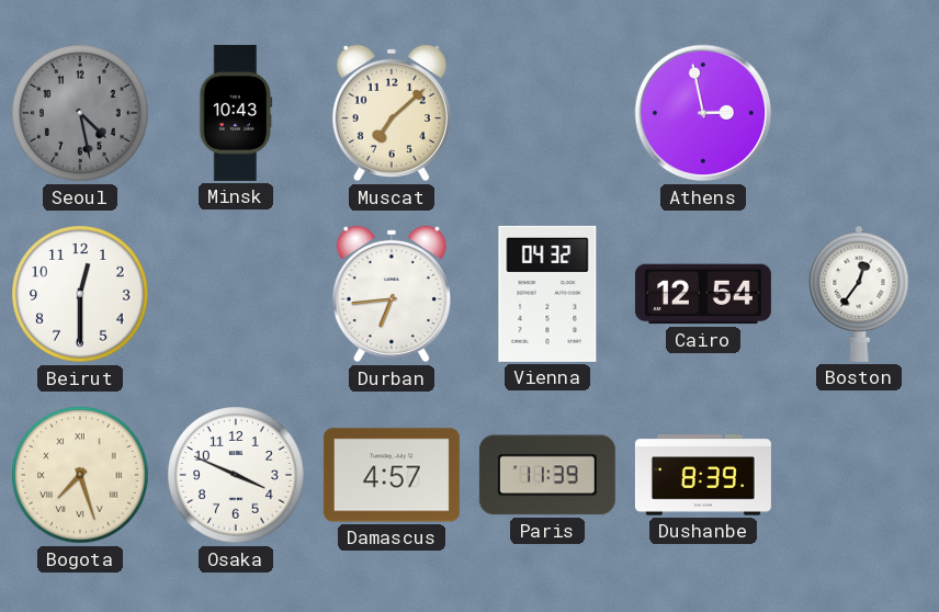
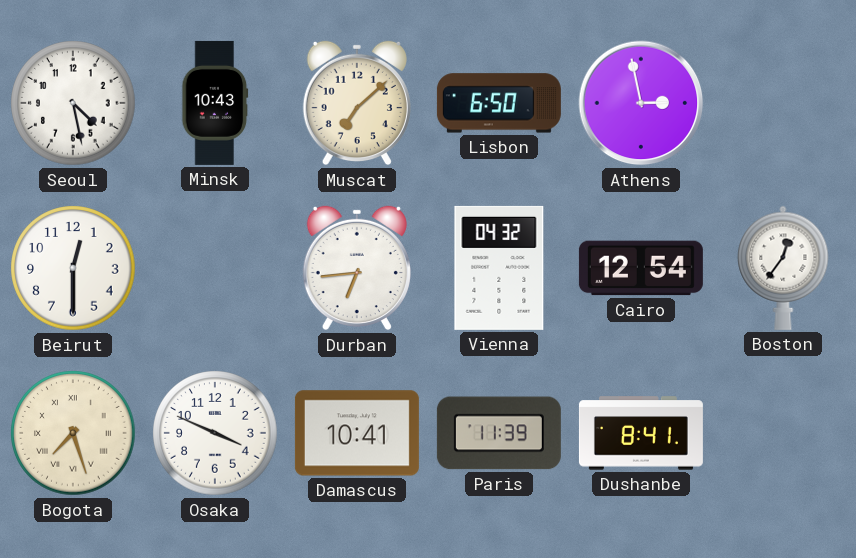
Seoul dial: grey -> white (73, 103)
Lisbon: none -> 6:50 (499, 103)
Damascus: 4:57 -> 10:41 (357, 433)
Dushanbe: 8:39 -> 8:41 (641, 433)
